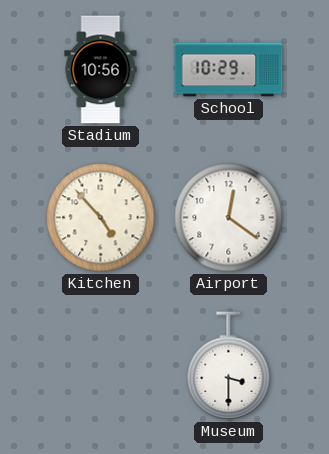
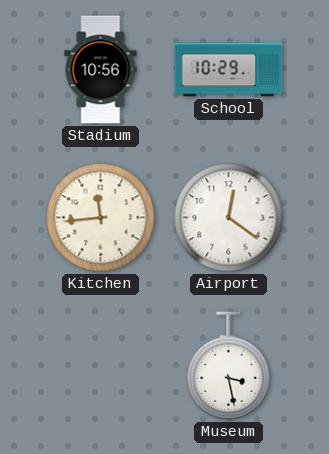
Kitchen: 4:53 -> 11:44 (101, 218)
Museum: 3:30 -> 3:28 (229, 366)
